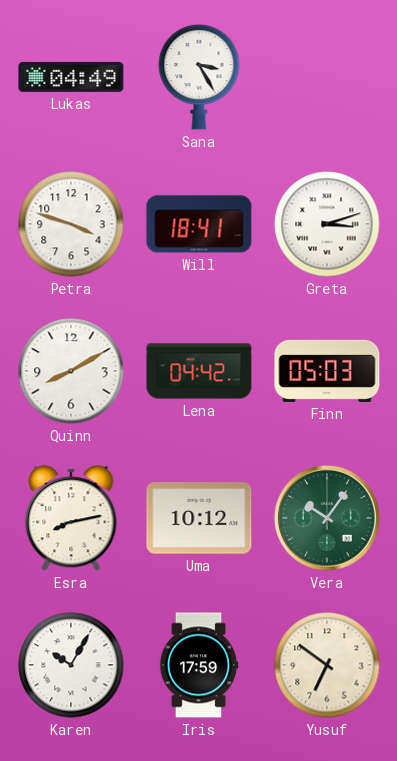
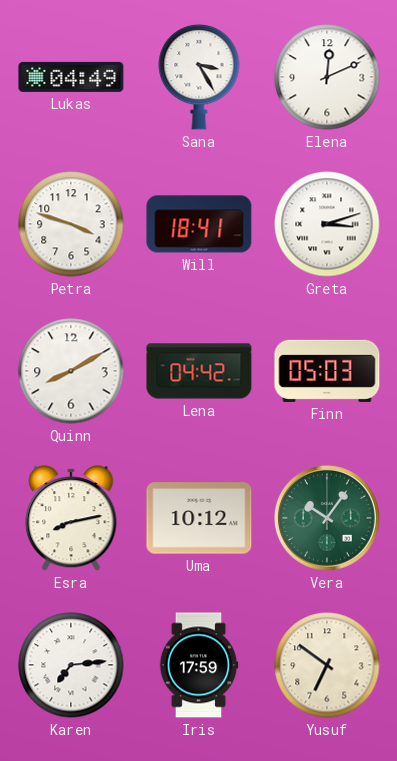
Elena: none -> 12:11 (327, 77)
Karen: 10:05 -> 7:14 (71, 665)
